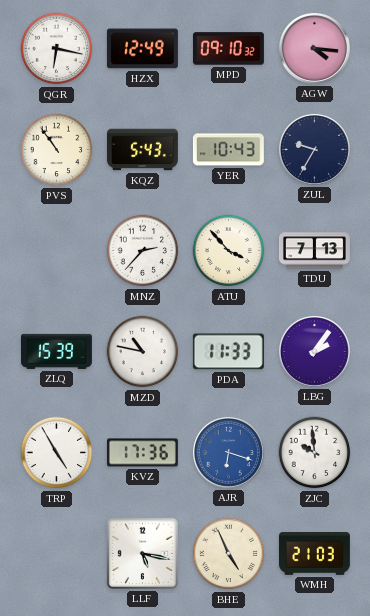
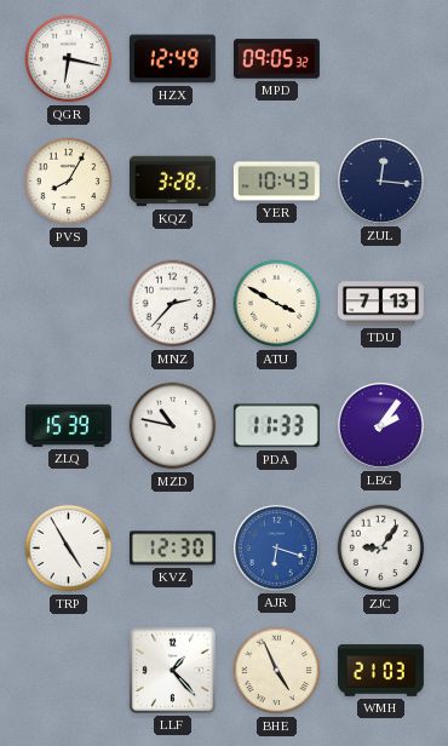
MPD: 09:10 -> 09:05 (276, 59)
AGW: 4:16 -> none (314, 48)
PVS: 10:54 -> 8:05 (69, 182)
KQZ: 5:43 -> 3:28 (172, 182)
ZUL: 9:35 -> 12:16 (380, 180)
ATU: 3:53 -> 3:50 (277, 304)
KVZ: 17:36 -> 12:30 (172, 549)
ZJC: 9:59 -> 9:06 (381, 549)
LLF: 5:17 -> 1:23 (172, 670)
